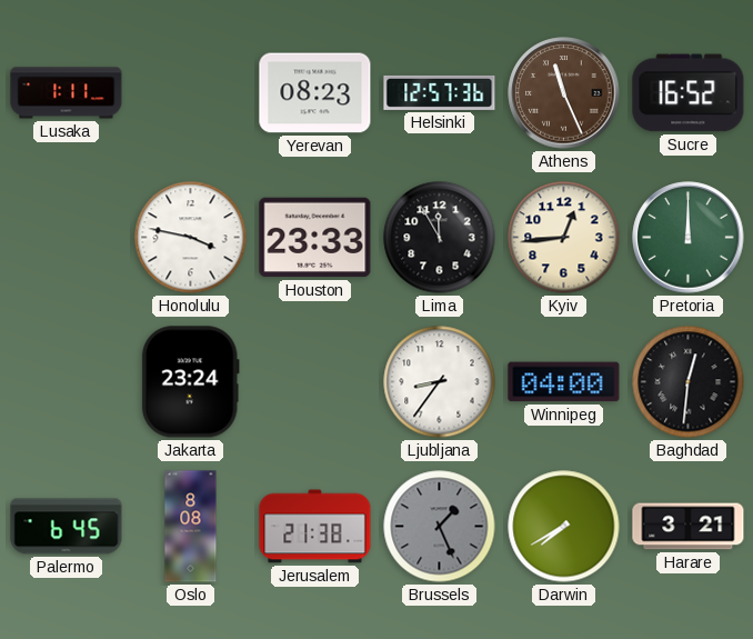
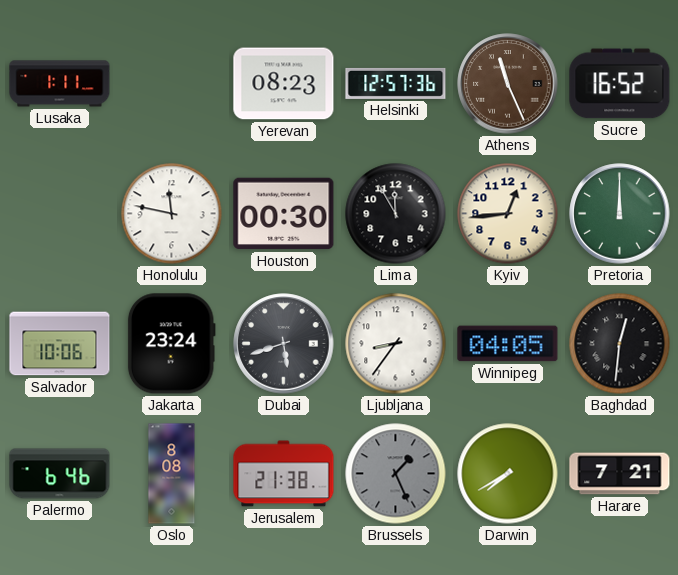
Honolulu: 3:47 -> 11:47 (172, 214)
Houston: 23:33 -> 00:30 (284, 214)
Salvador: none -> 10:06 (60, 344)
Dubai: none -> 5:42 (284, 344)
Winnipeg: 04:00 -> 04:05 (508, 344)
Palermo: 6:45 -> 6:46 (60, 474)
Harare: 3:21 -> 7:21 (620, 474)
